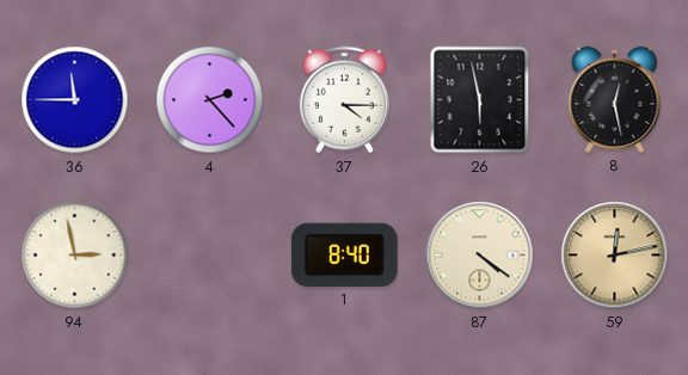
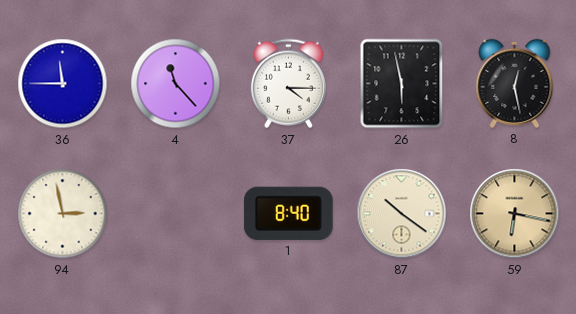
4: 2:23 -> 11:23 (176, 84)
87: 4:21 -> 10:21 (402, 214)
59: 12:13 -> 6:17 (515, 214)
